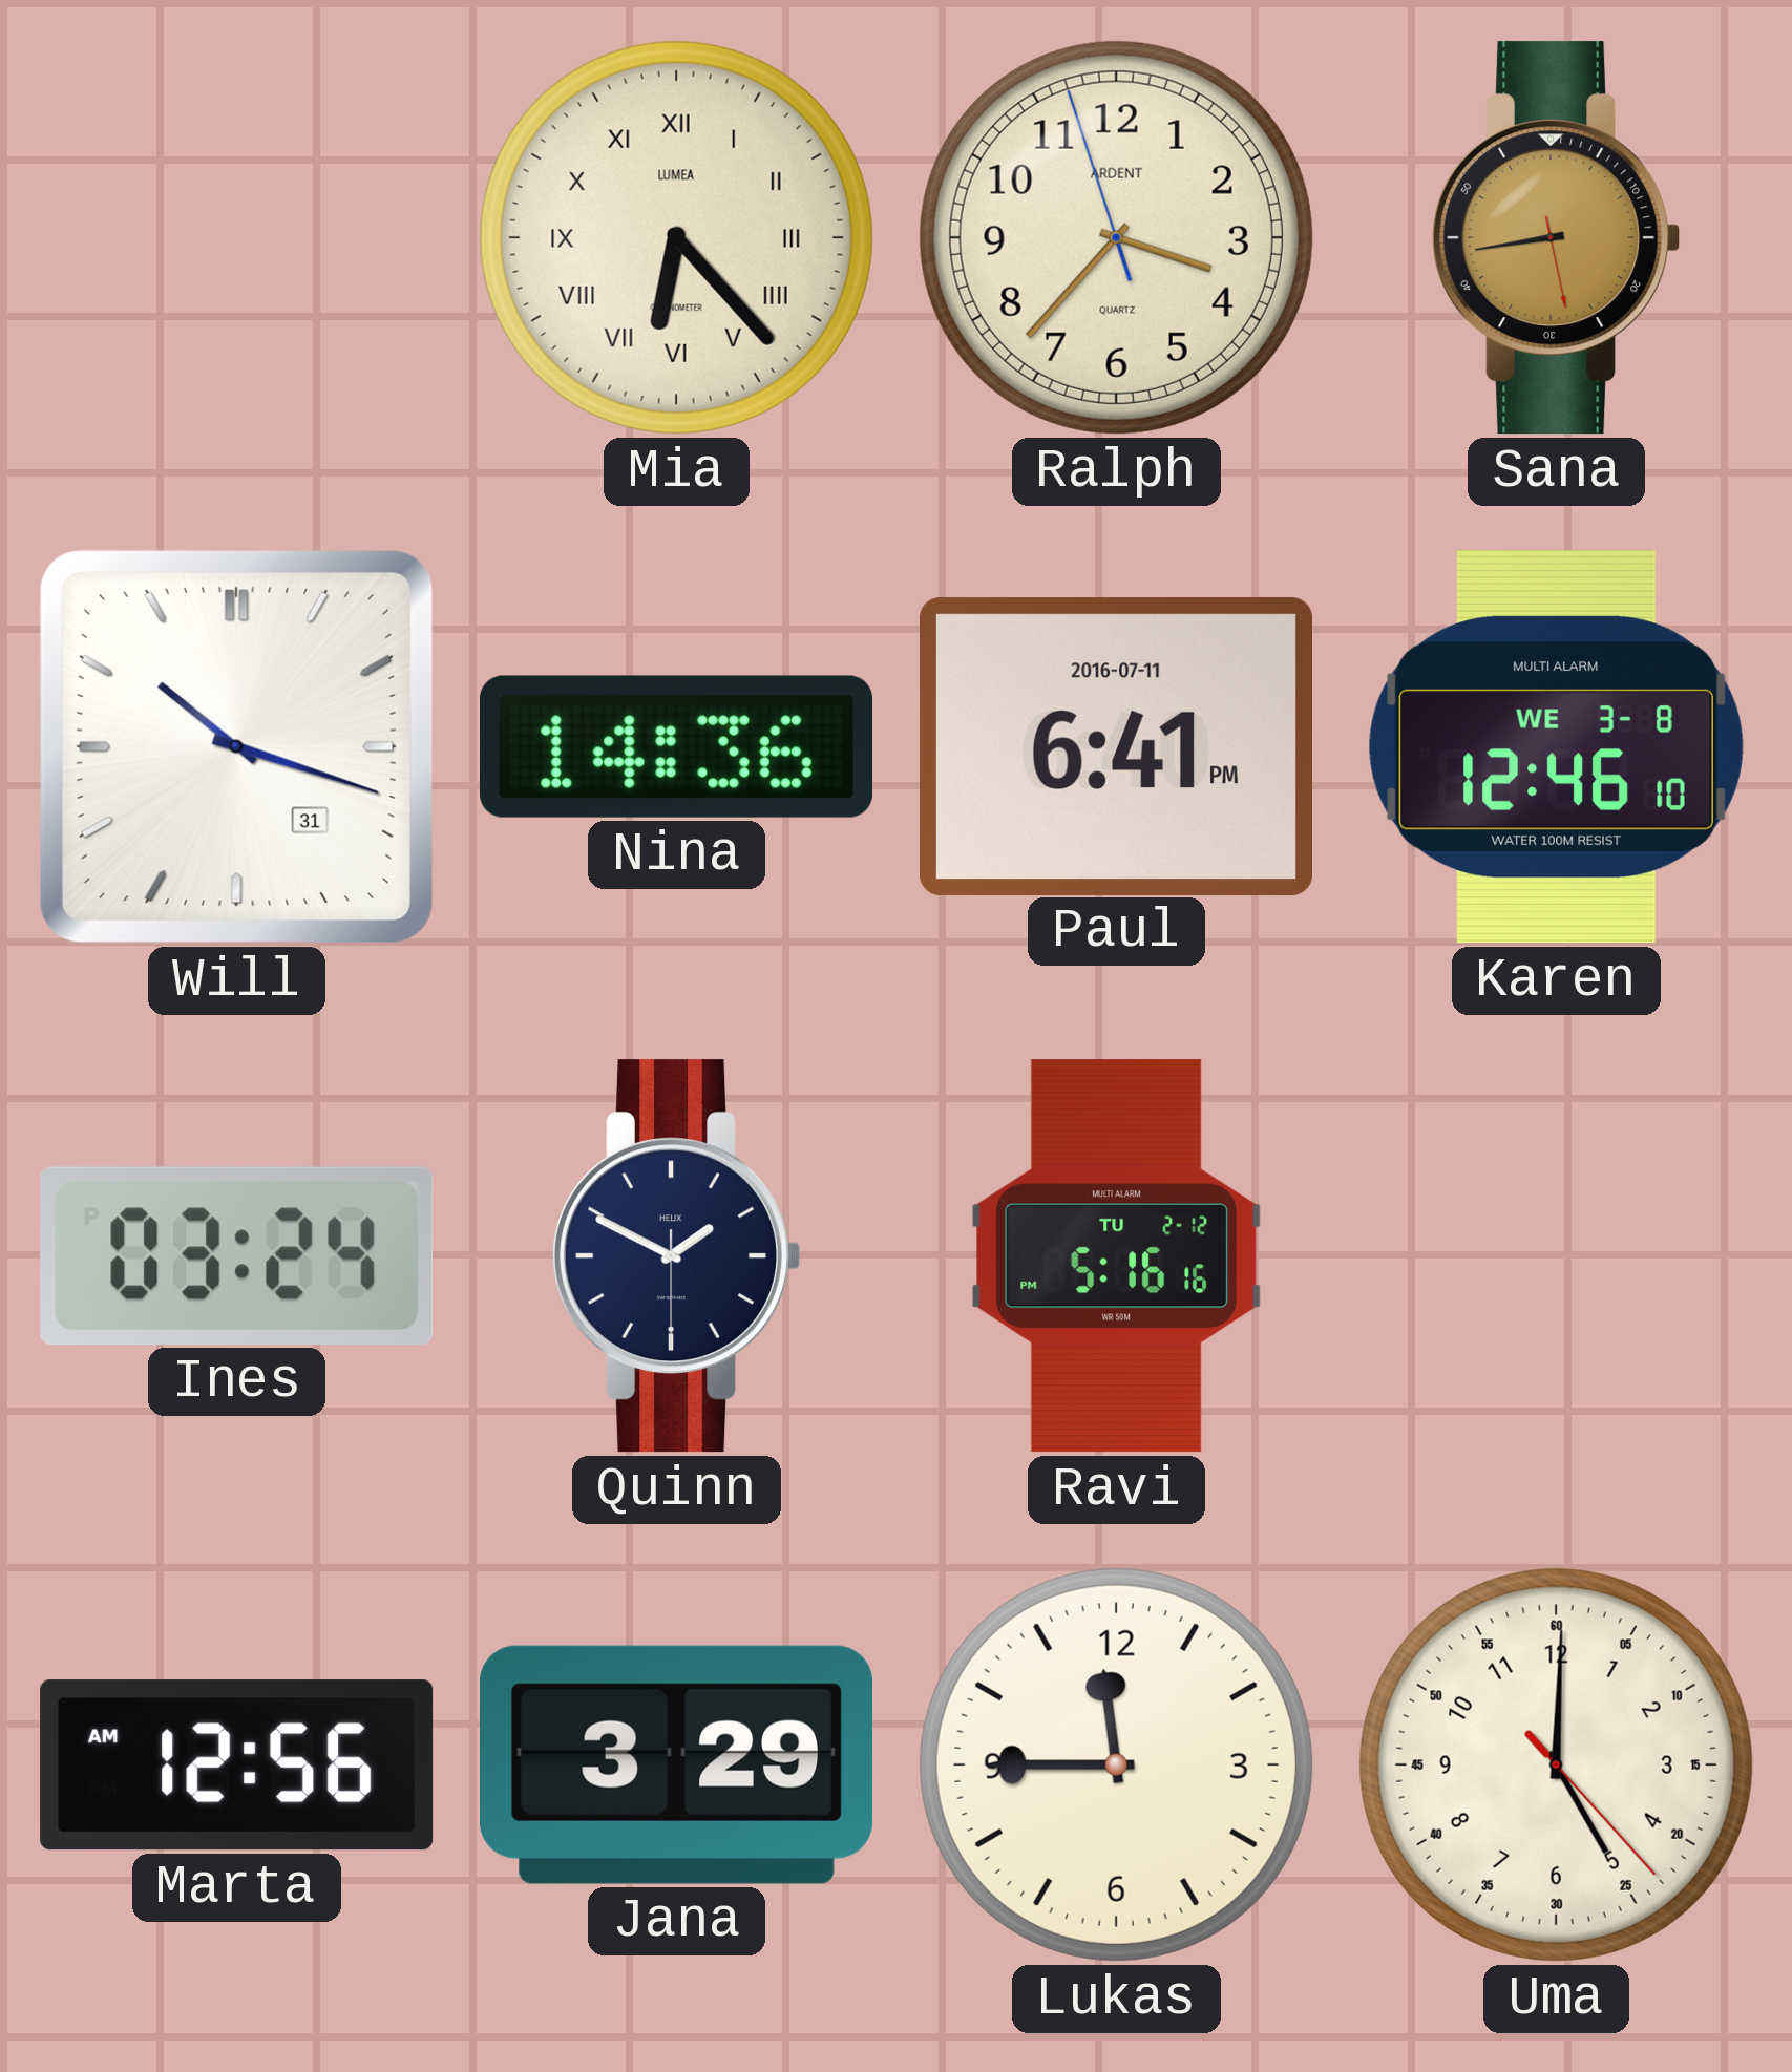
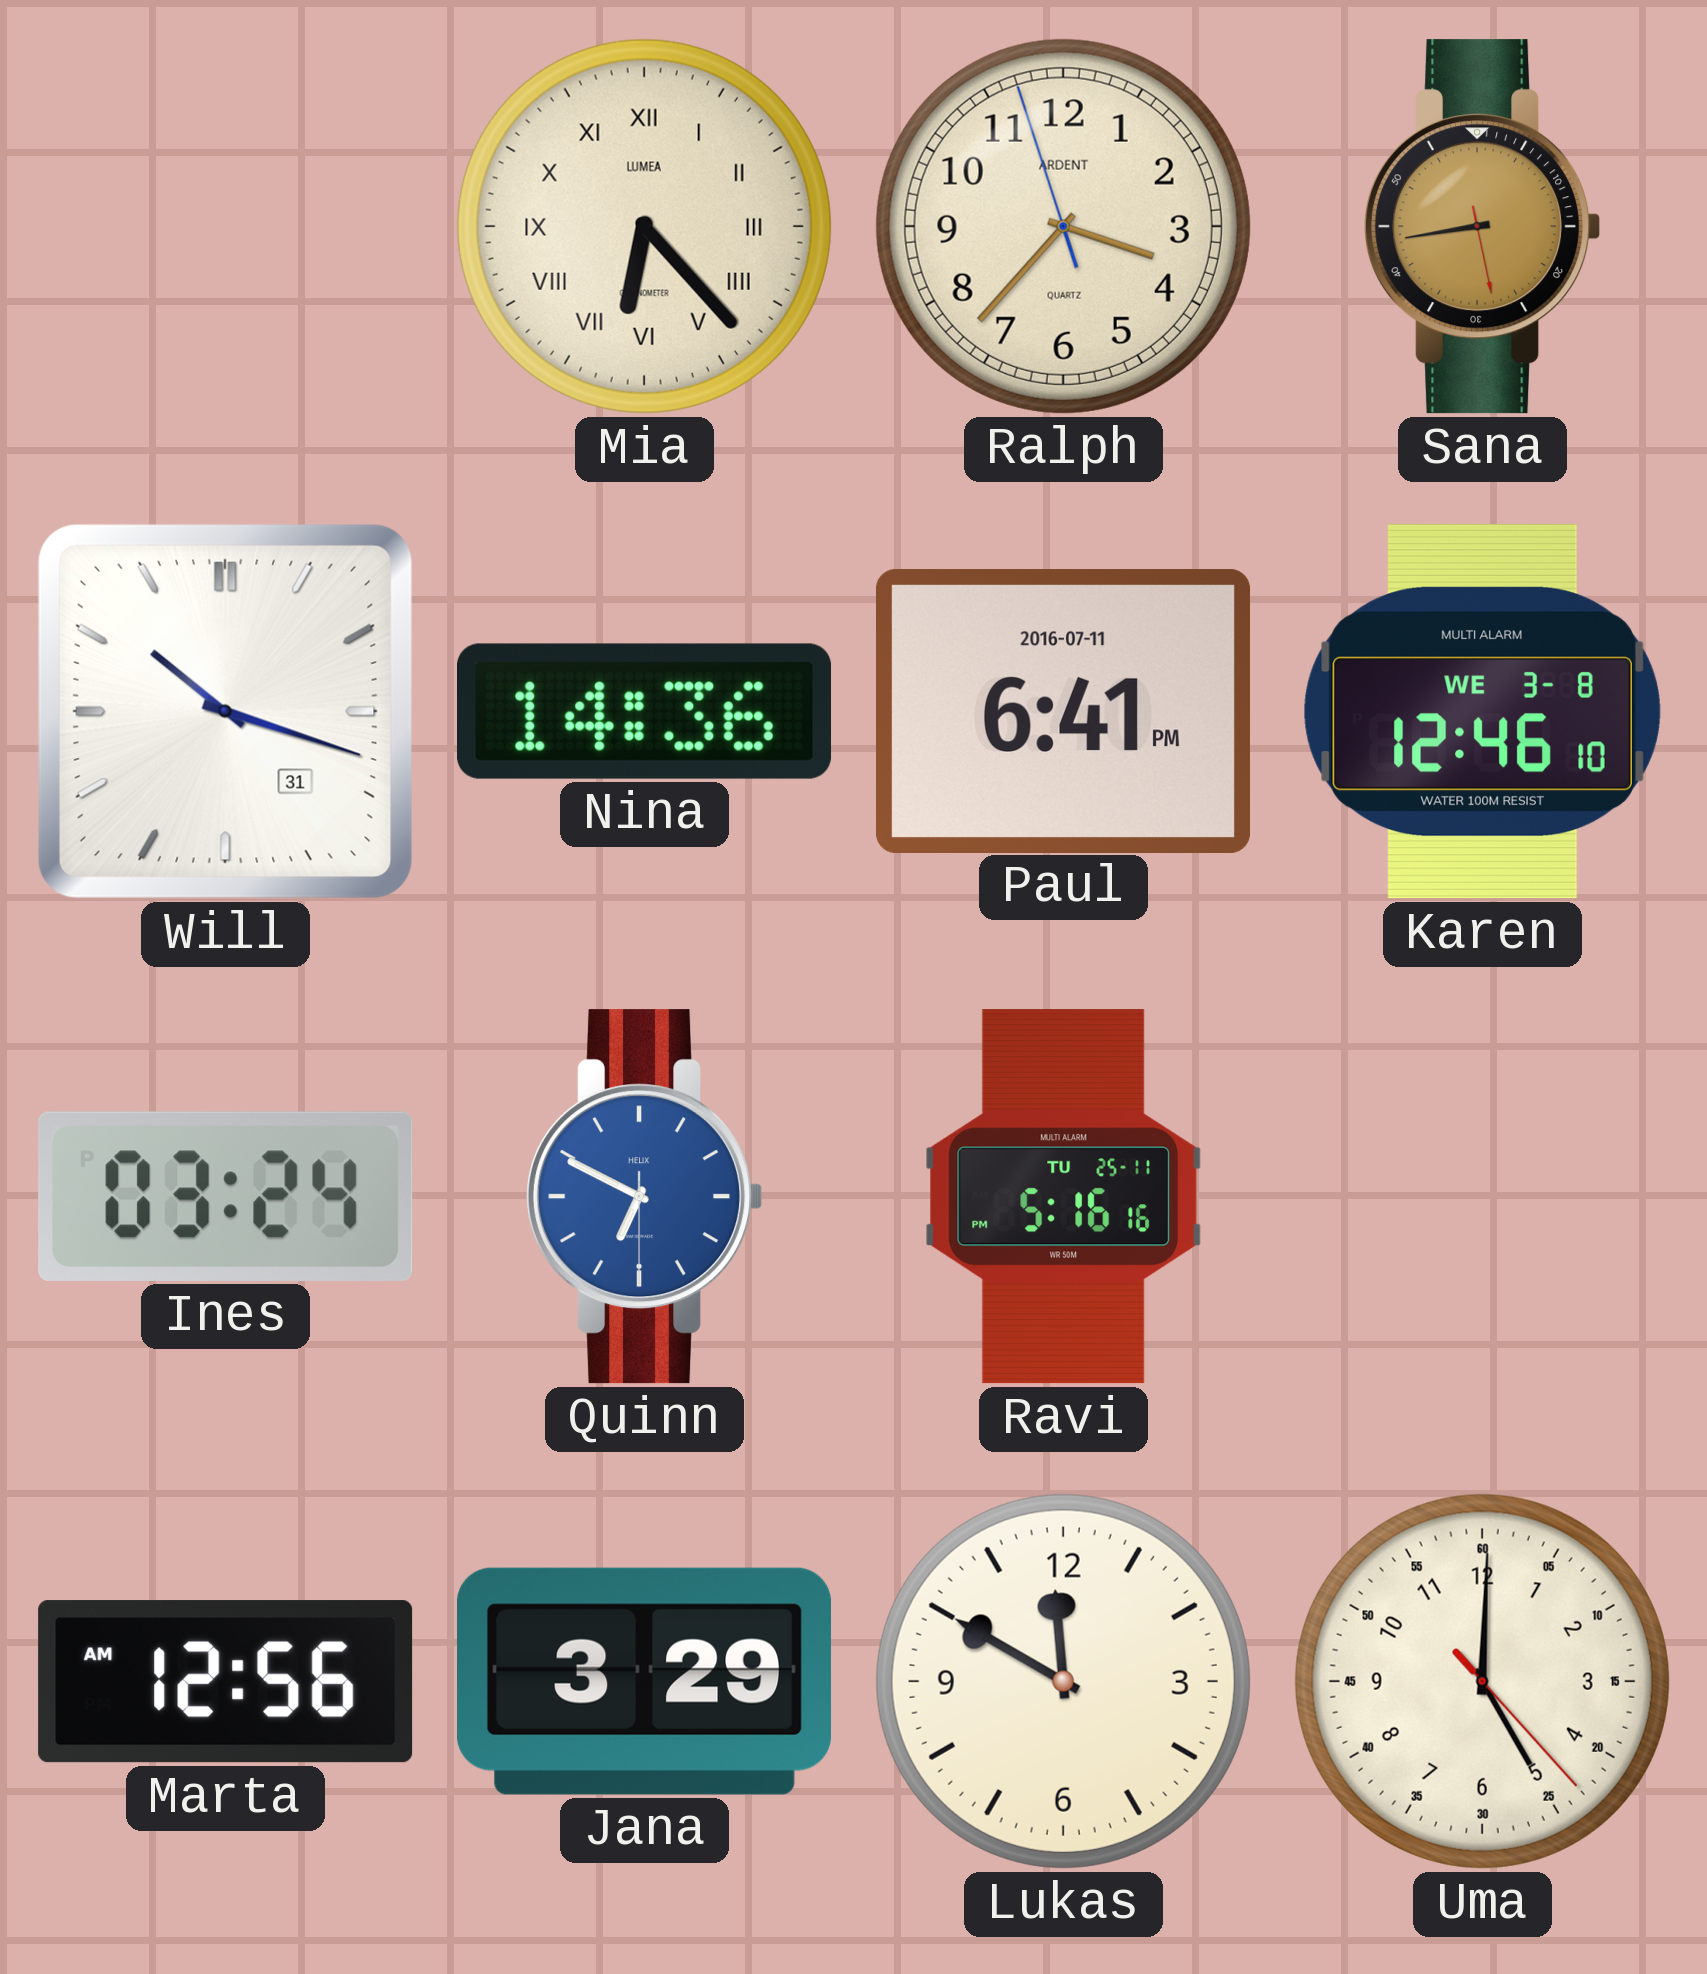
Quinn: 1:49 -> 6:49 (645, 1197)
Quinn dial: navy -> blue (645, 1197)
Ravi date: TU 2-12 -> TU 25-11 (1063, 1197)
Lukas: 11:45 -> 11:50 (1063, 1681)
